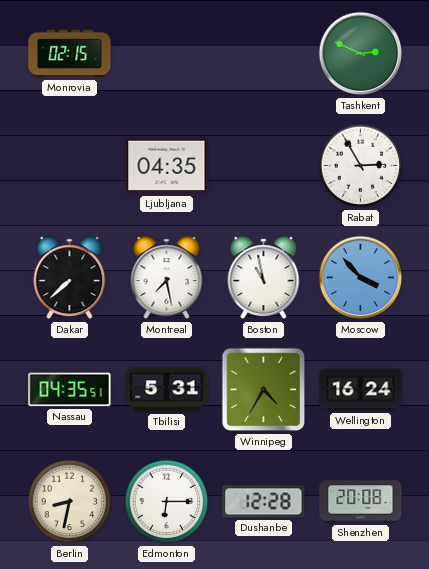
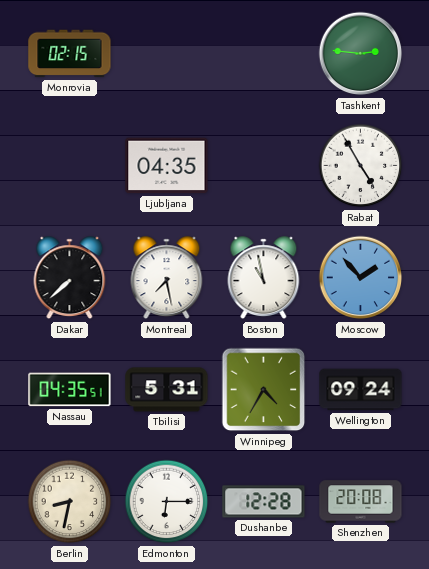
Tashkent: 2:49 -> 2:46 (361, 54)
Rabat: 2:55 -> 4:55 (361, 166)
Moscow: 3:53 -> 1:53 (361, 278)
Wellington: 16:24 -> 09:24 (361, 390)
